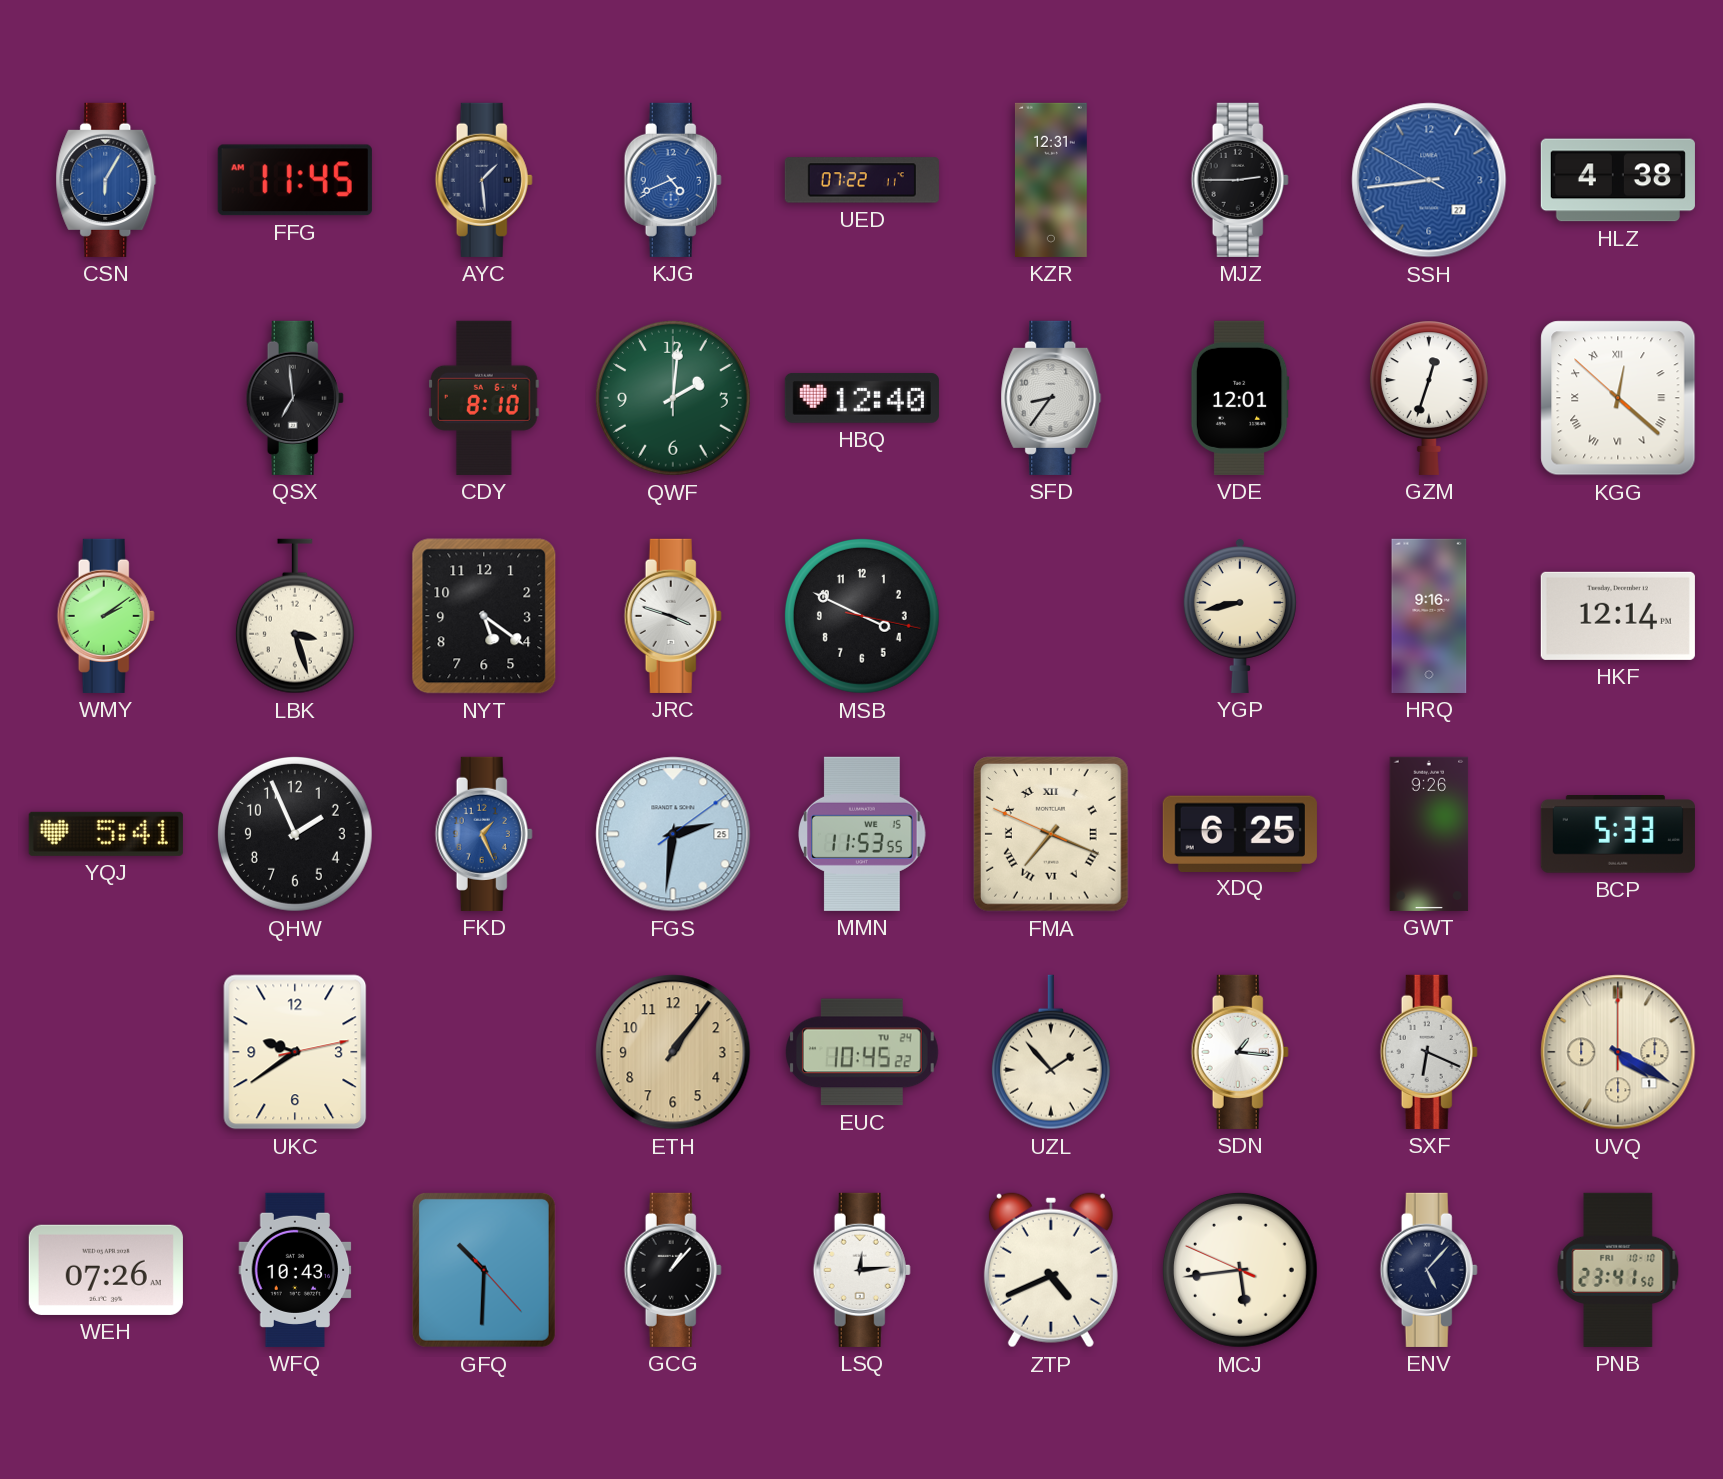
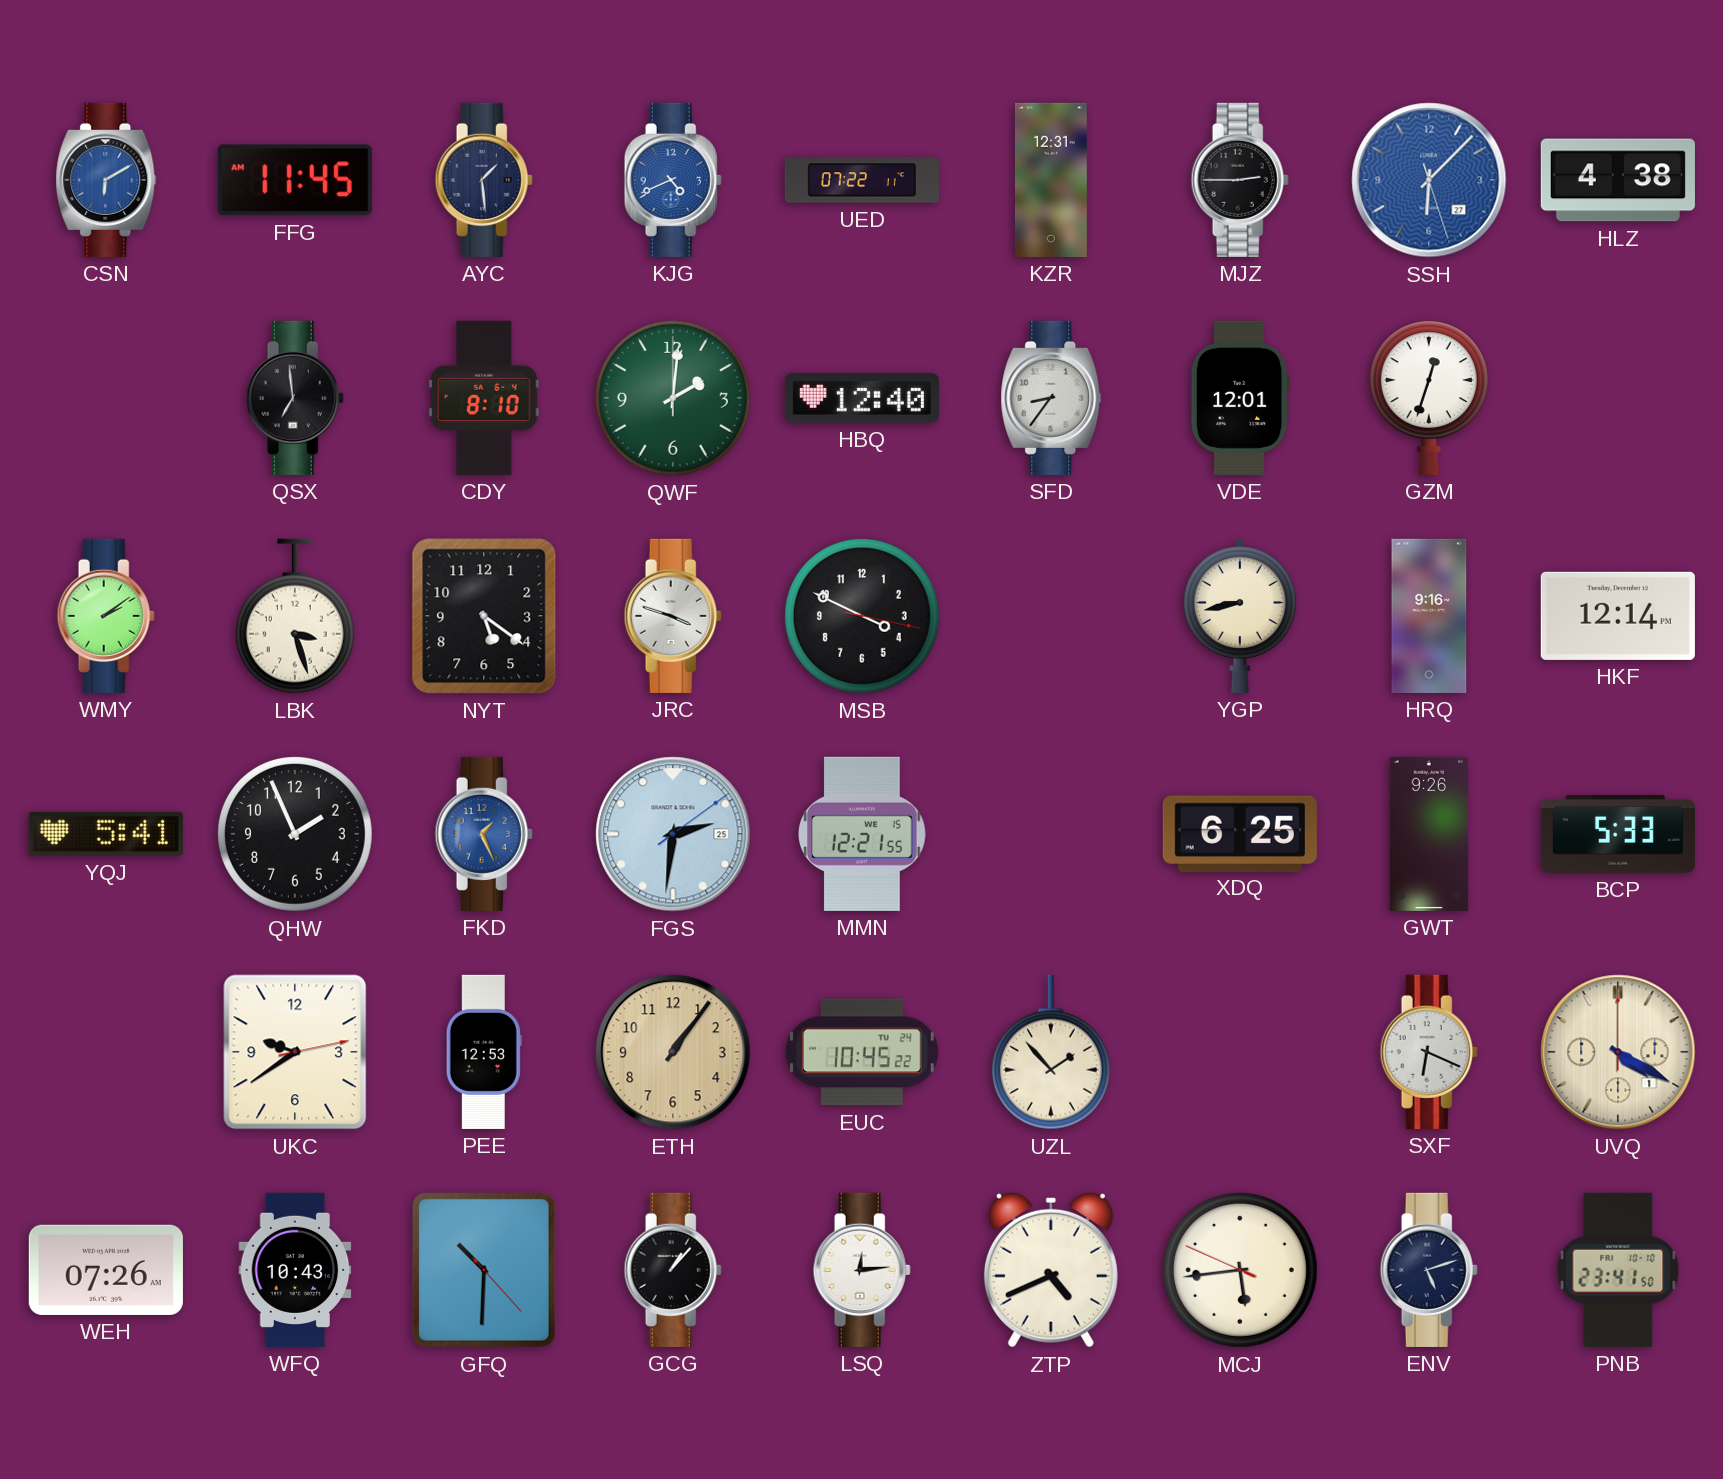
CSN: 6:05 -> 6:10 (106, 180)
SSH: 8:43 -> 6:07 (1429, 180)
KGG: 12:21 -> none (1618, 398)
MMN: 11:53 -> 12:21 (862, 834)
FMA: 7:18 -> none (1051, 834)
PEE: none -> 12:53 (484, 1052)
SDN: 1:16 -> none (1240, 1052)
ENV: 5:07 -> 5:12 (1429, 1270)
